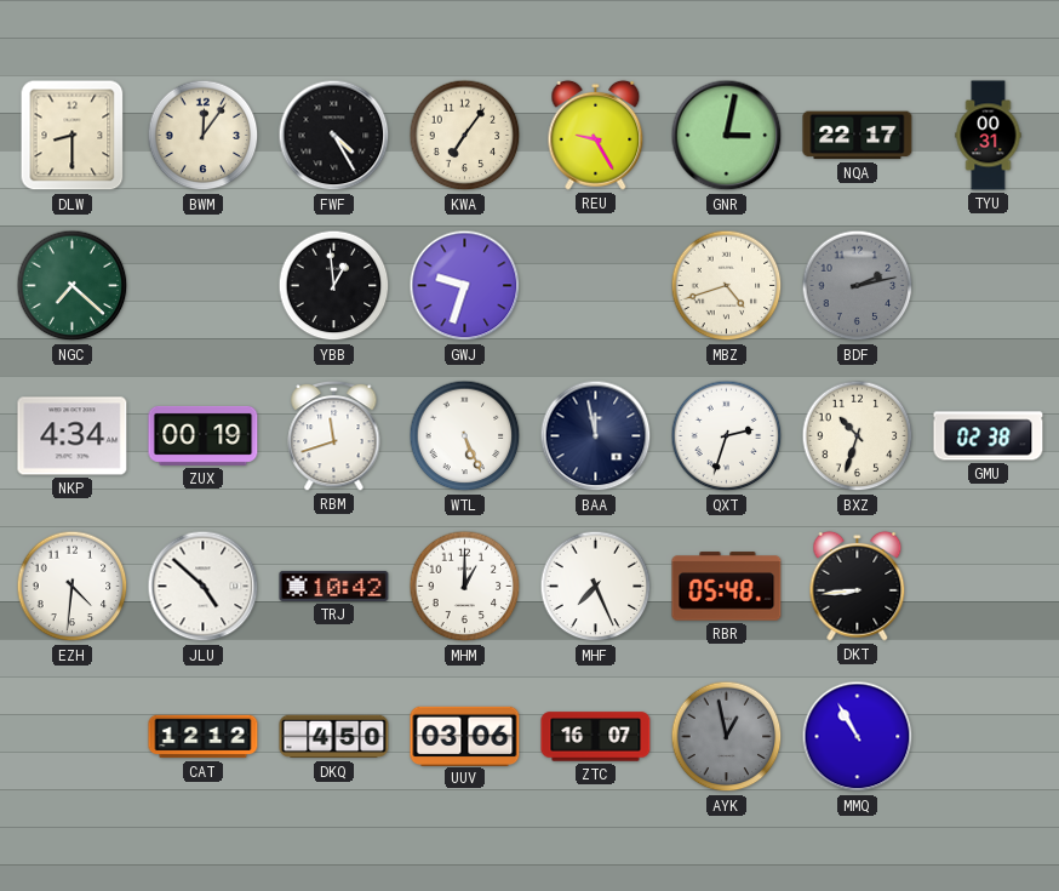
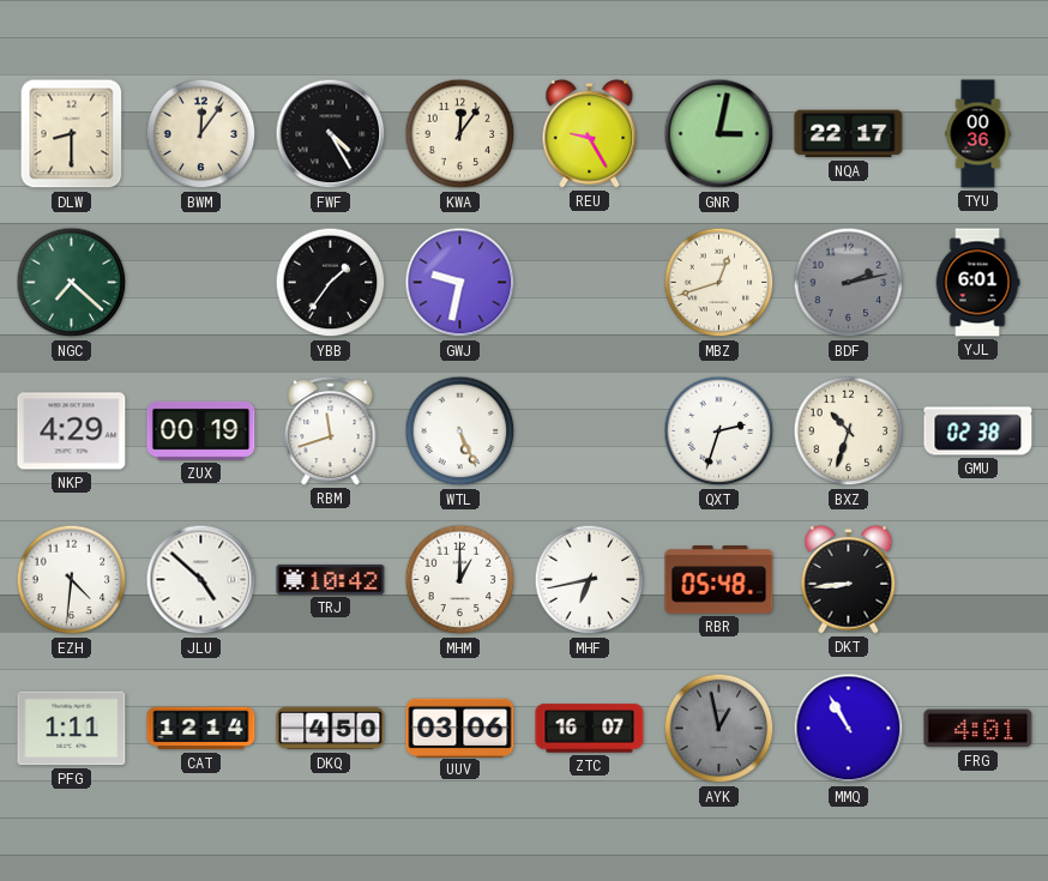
KWA: 7:06 -> 12:06 (460, 134)
TYU: 00:31 -> 00:36 (978, 134)
YBB: 12:59 -> 1:36 (331, 283)
GWJ: 9:33 -> 9:32 (460, 283)
MBZ: 4:42 -> 12:42 (719, 283)
YJL: none -> 6:01 (977, 283)
NKP: 4:34 -> 4:29 (72, 432)
BAA: 11:58 -> none (596, 436)
MHF: 7:26 -> 6:43 (590, 580)
PFG: none -> 1:11 (72, 729)
CAT: 12:12 -> 12:14 (201, 729)
FRG: none -> 4:01 (978, 729)
